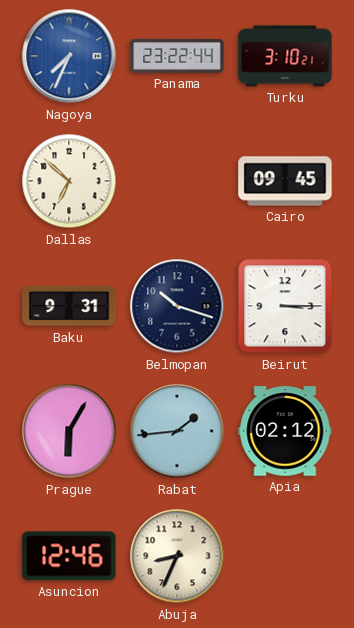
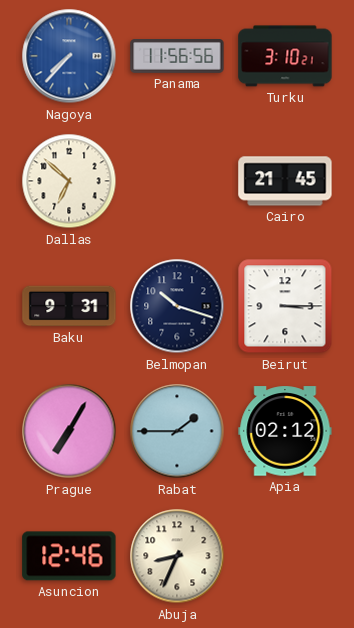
Nagoya: 7:34 -> 7:37 (69, 56)
Panama: 23:22 -> 11:56 (177, 57)
Cairo: 09:45 -> 21:45 (285, 181)
Prague: 6:05 -> 7:05 (69, 431)
Rabat: 1:44 -> 1:45 (177, 431)
